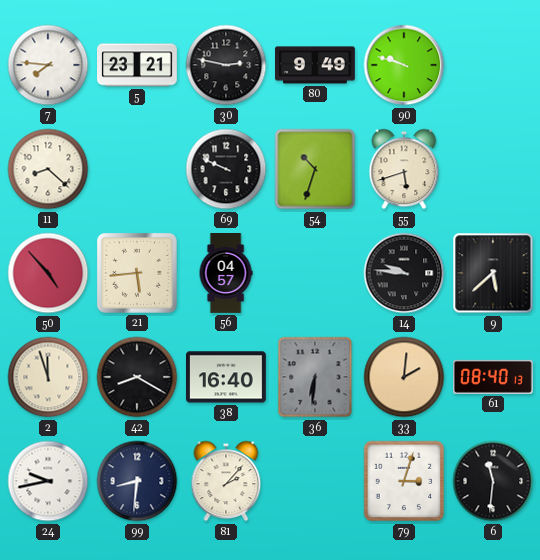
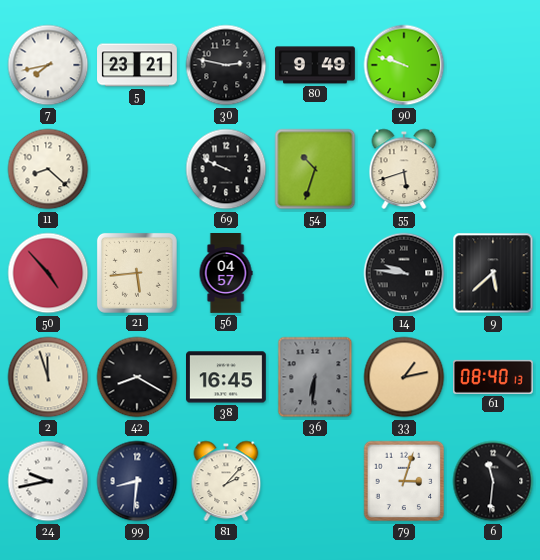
7: 7:46 -> 7:43 (48, 65)
38: 16:40 -> 16:45 (227, 377)
33: 2:01 -> 1:13 (404, 377)
